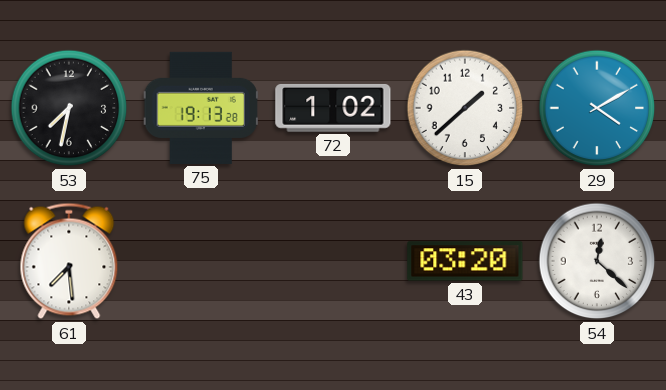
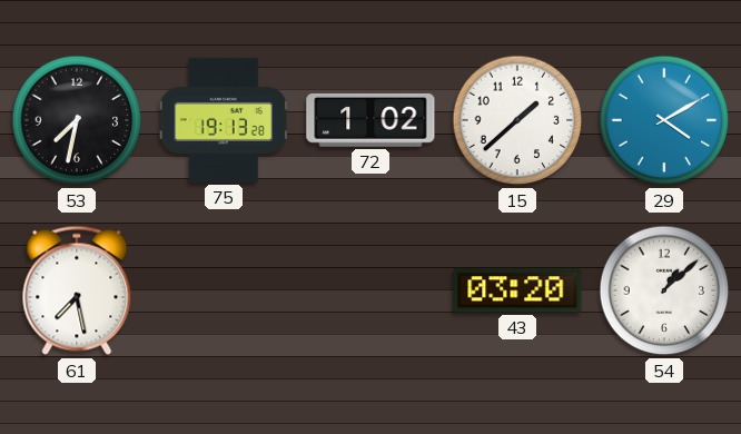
61: 7:29 -> 7:28 (77, 290)
54: 12:22 -> 1:08 (664, 290)
